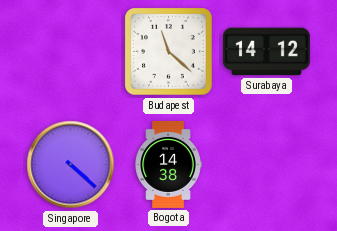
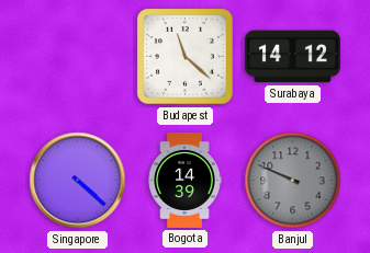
Bogota: 14:38 -> 14:39 (184, 180)
Banjul: none -> 9:49 (293, 181)
